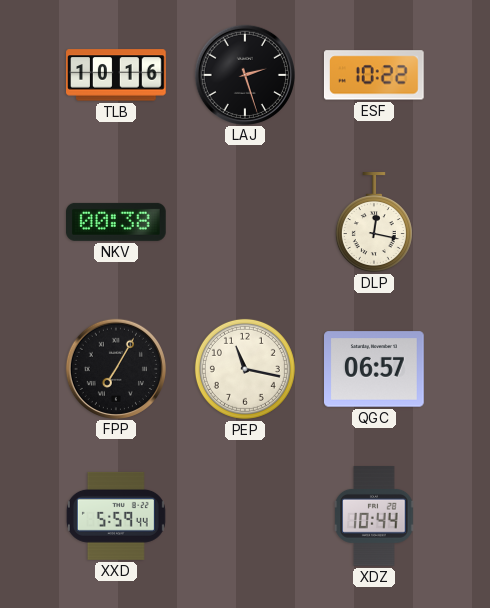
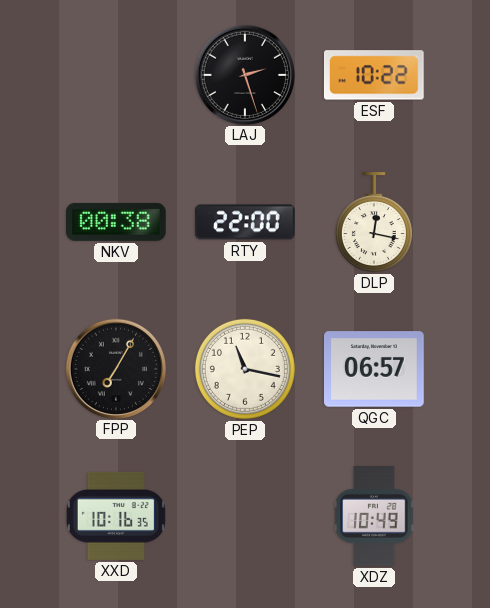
TLB: 10:16 -> none (116, 75)
RTY: none -> 22:00 (246, 222)
XXD: 5:59 -> 10:16 (116, 516)
XDZ: 10:44 -> 10:49 (374, 517)
